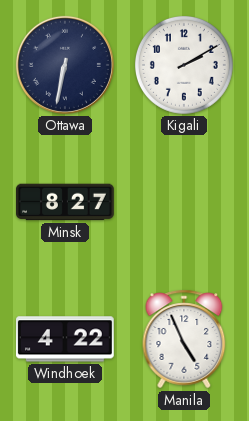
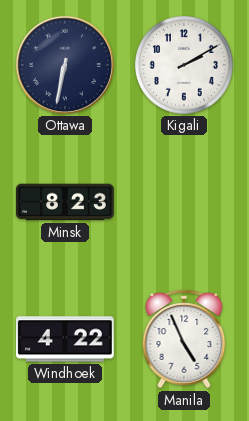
Minsk: 8:27 -> 8:23 (66, 202)
